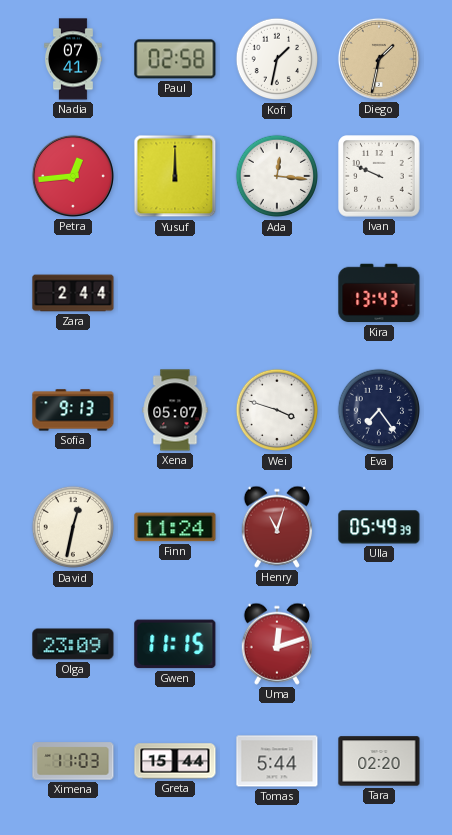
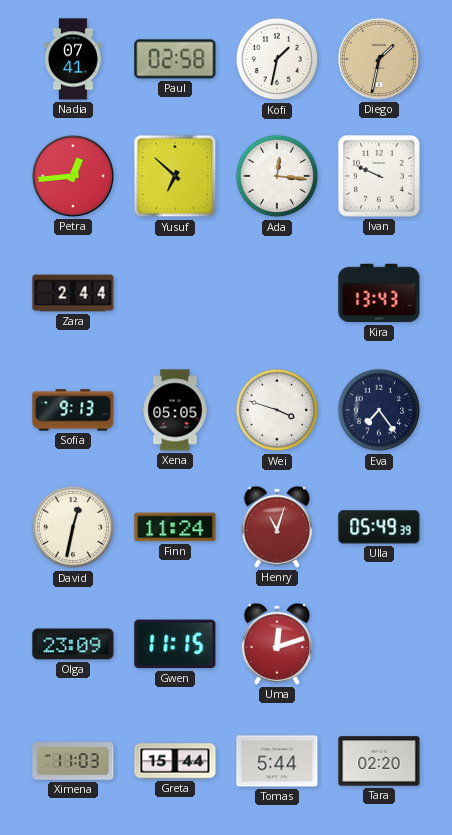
Yusuf: 12:00 -> 6:52 (175, 176)
Xena: 05:07 -> 05:05 (175, 410)
